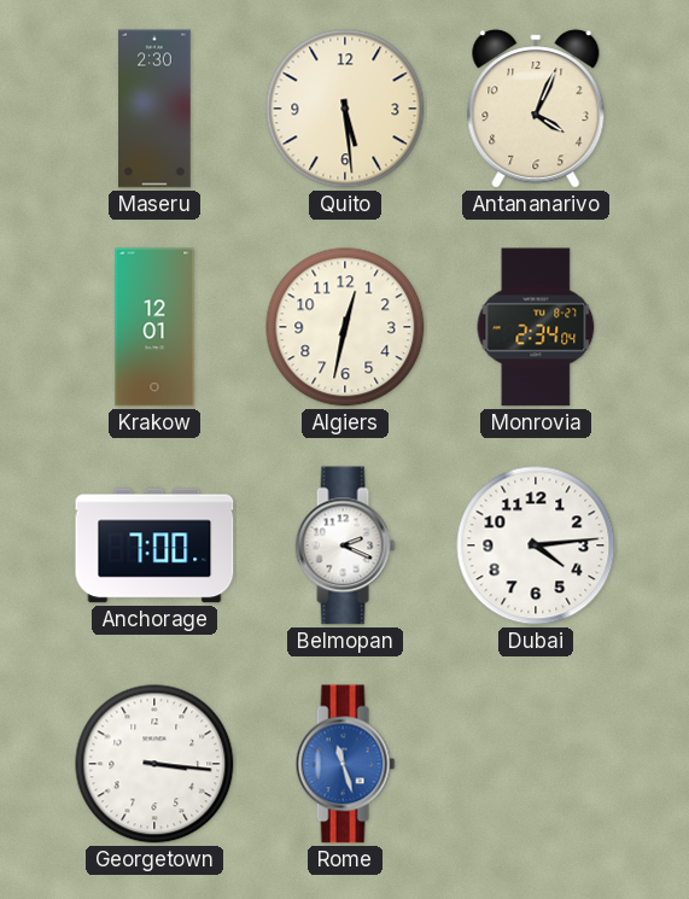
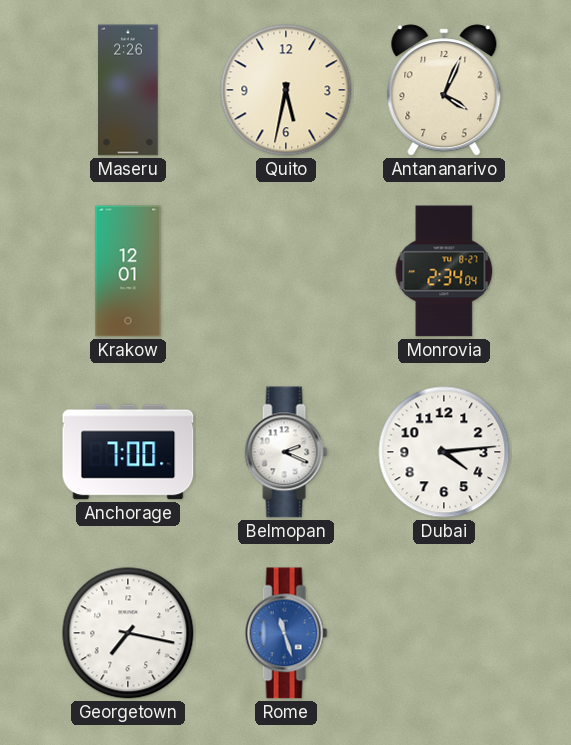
Maseru: 2:30 -> 2:26 (128, 90)
Quito: 5:29 -> 5:32 (286, 90)
Algiers: 12:32 -> none (345, 327)
Georgetown: 3:16 -> 7:17 (128, 633)
